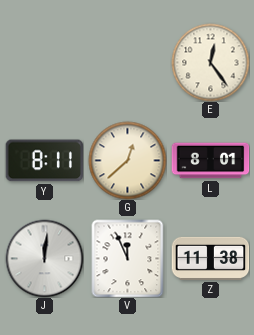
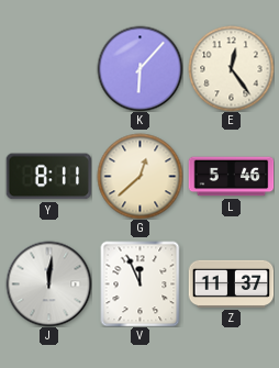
K: none -> 6:07 (139, 68)
L: 8:01 -> 5:46 (231, 177)
Z: 11:38 -> 11:37 (231, 283)
